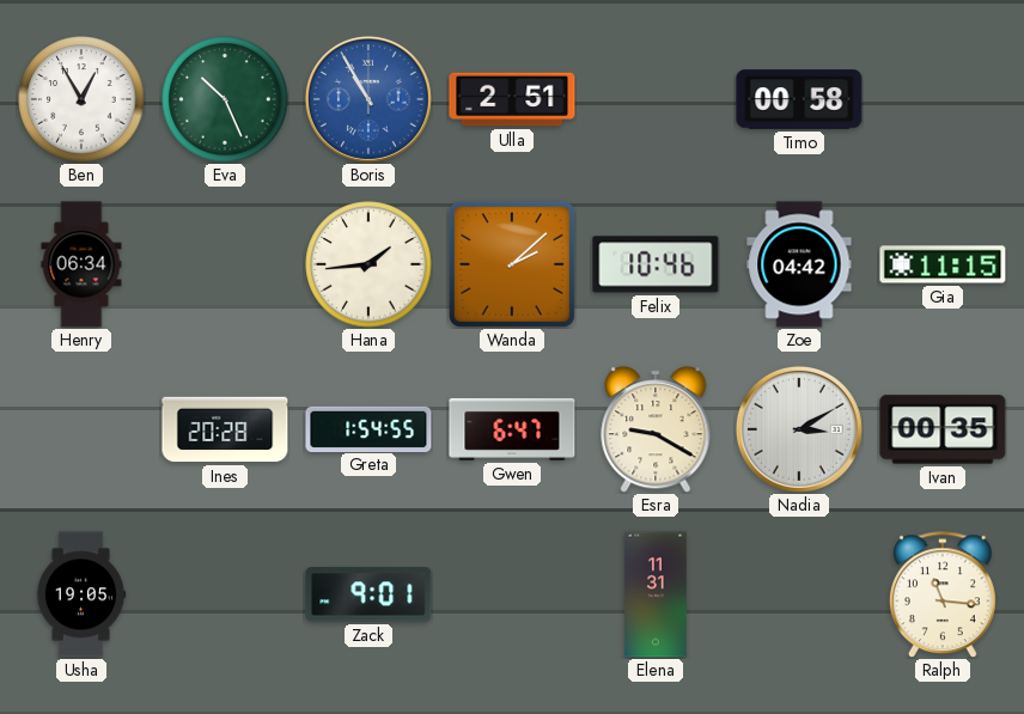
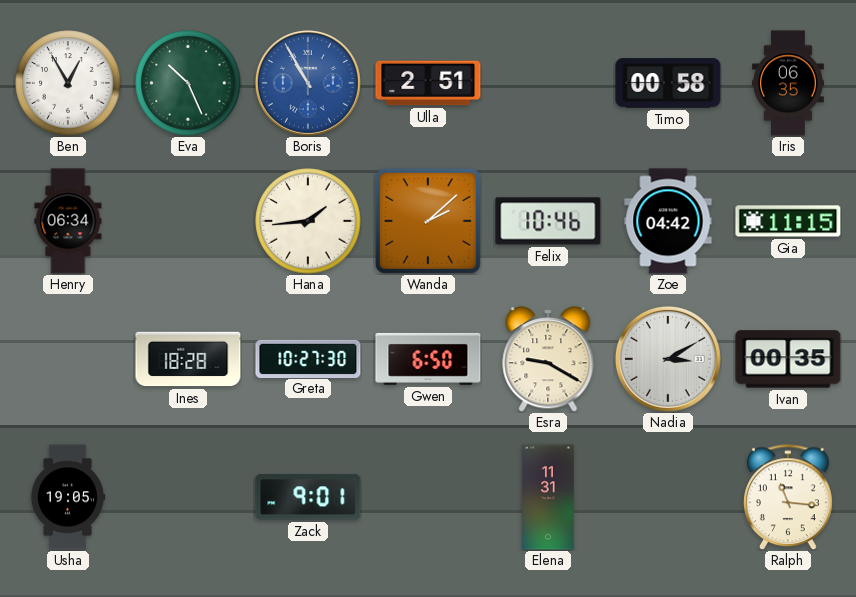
Iris: none -> 06:35 (789, 83)
Ines: 20:28 -> 18:28 (188, 359)
Greta: 1:54 -> 10:27 (308, 358)
Gwen: 6:47 -> 6:50 (428, 359)
